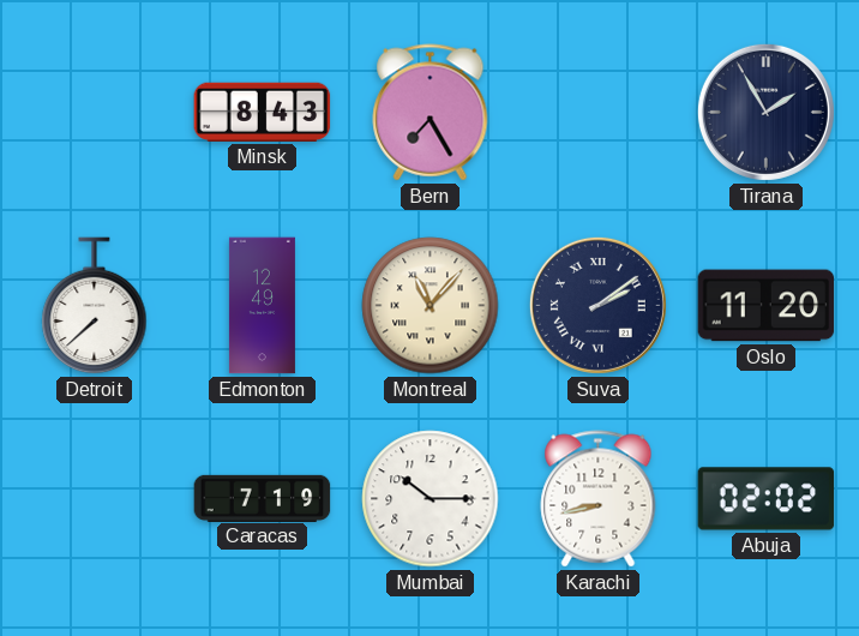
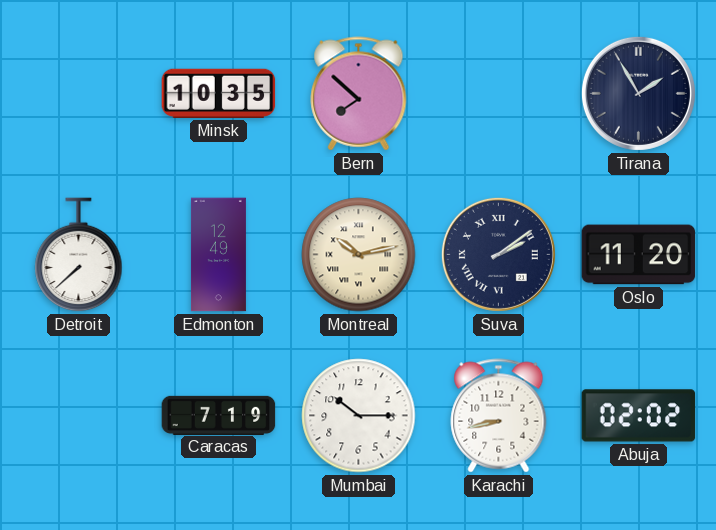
Minsk: 8:43 -> 10:35 (219, 93)
Bern: 7:25 -> 7:52 (359, 94)
Montreal: 11:07 -> 10:13 (359, 255)
